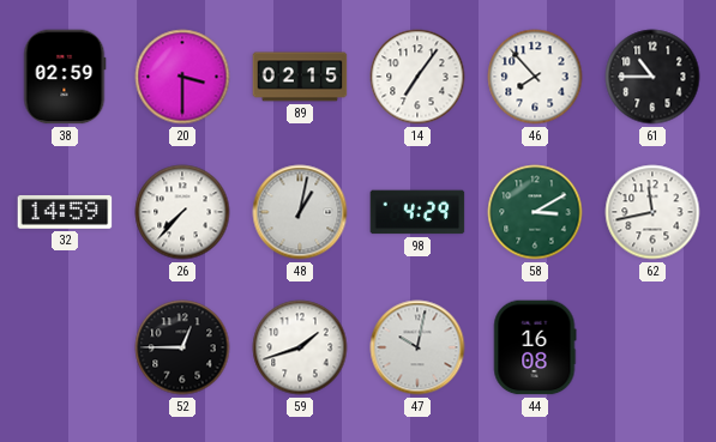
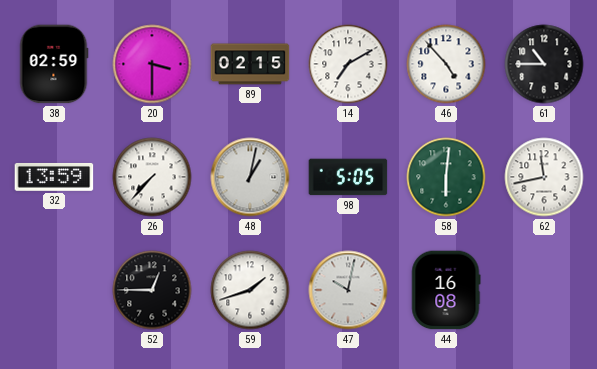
14: 7:06 -> 7:10 (348, 64)
46: 7:53 -> 4:53 (446, 64)
32: 14:59 -> 13:59 (54, 177)
98: 4:29 -> 5:05 (348, 177)
58: 3:10 -> 6:01 (446, 177)
